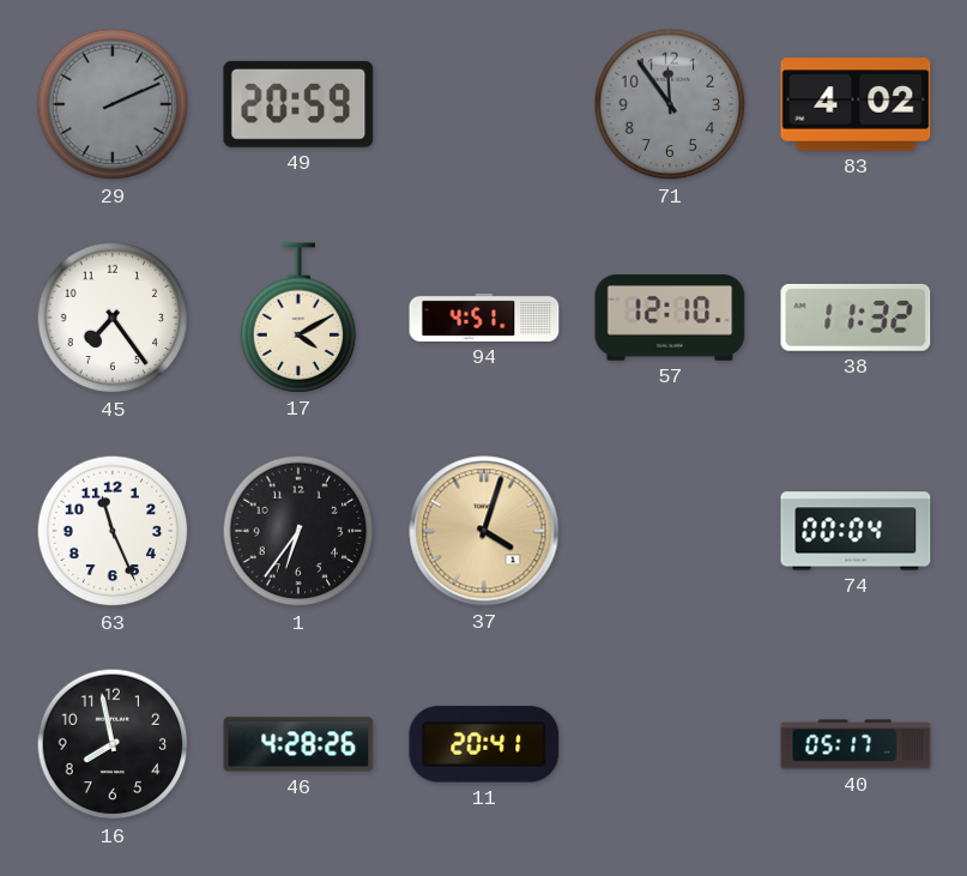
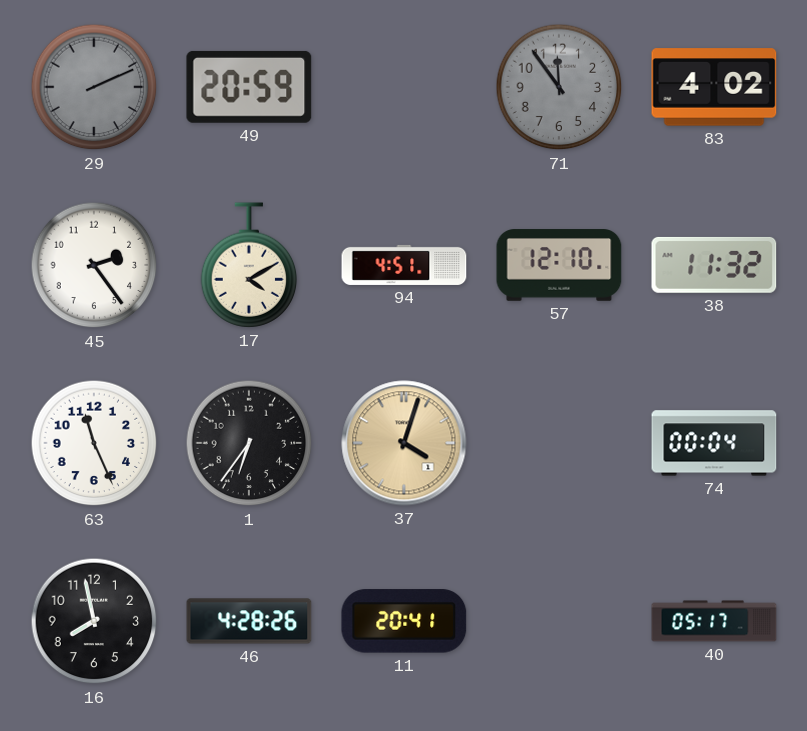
45: 7:24 -> 2:24 (94, 265)
